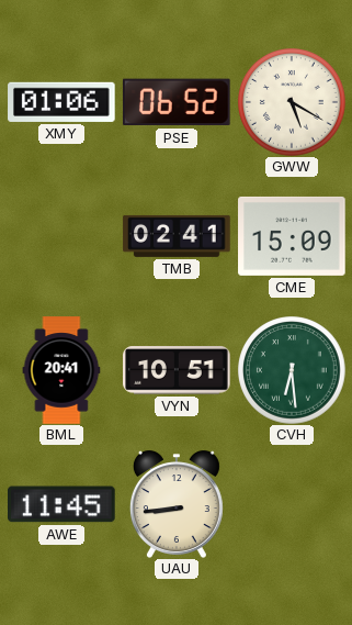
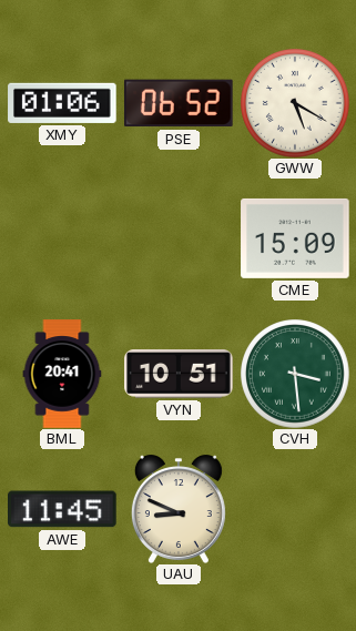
TMB: 02:41 -> none (177, 236)
CVH: 6:29 -> 3:29 (296, 375)
UAU: 8:44 -> 8:49 (179, 509)
